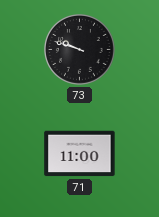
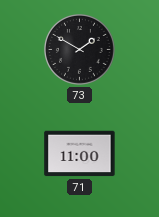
73: 9:48 -> 1:50 (80, 50)
